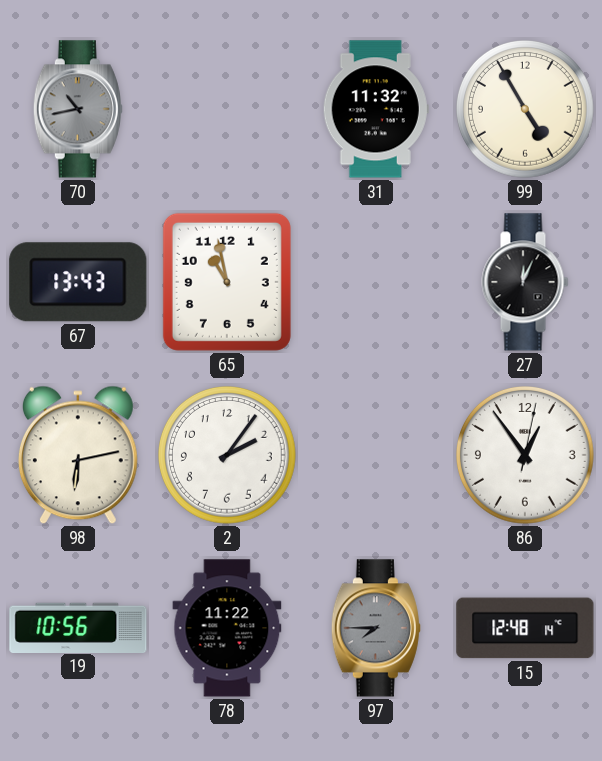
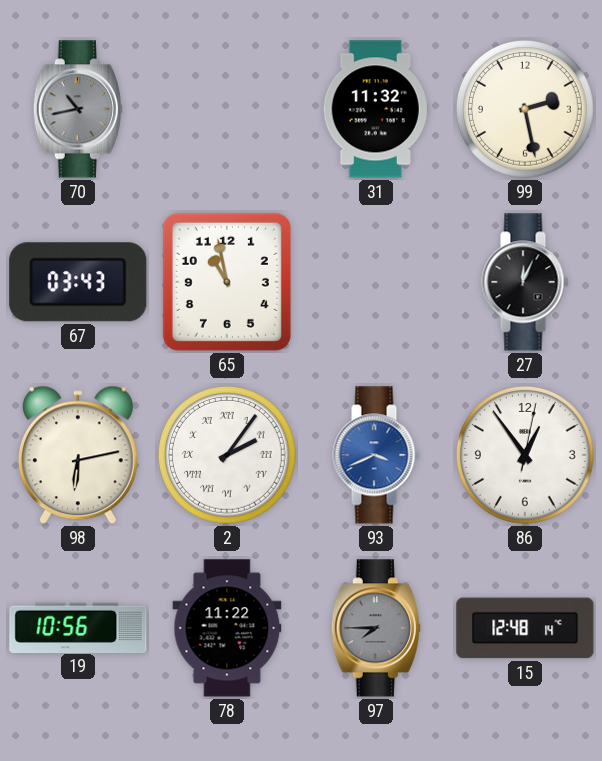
99: 4:55 -> 2:28 (526, 110)
67: 13:43 -> 03:43 (78, 282)
2 numerals: Arabic -> Roman (228, 456)
93: none -> 3:41 (376, 455)
